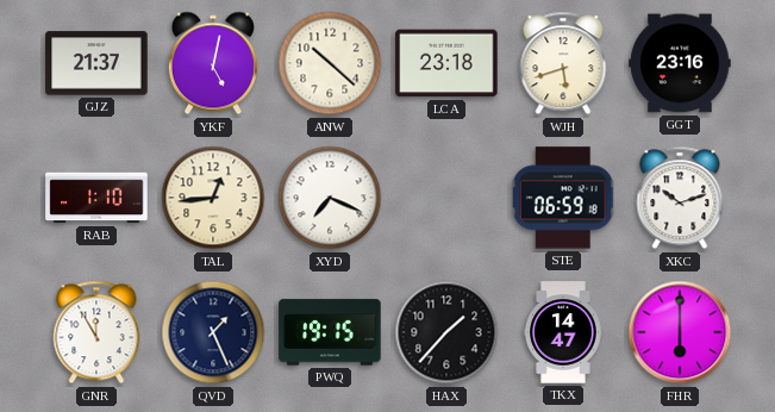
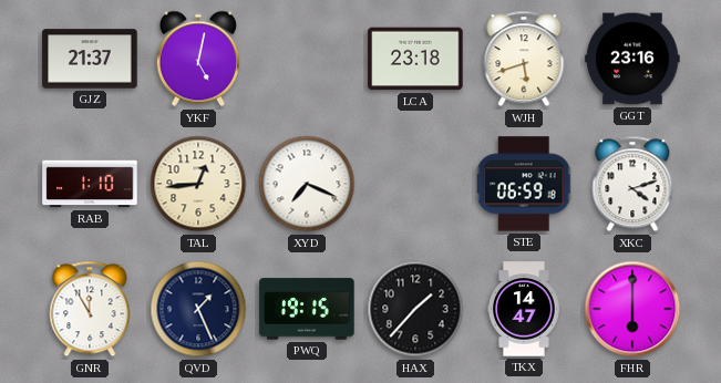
ANW: 10:22 -> none (330, 63)
XKC: 10:12 -> 4:12 (632, 184)
